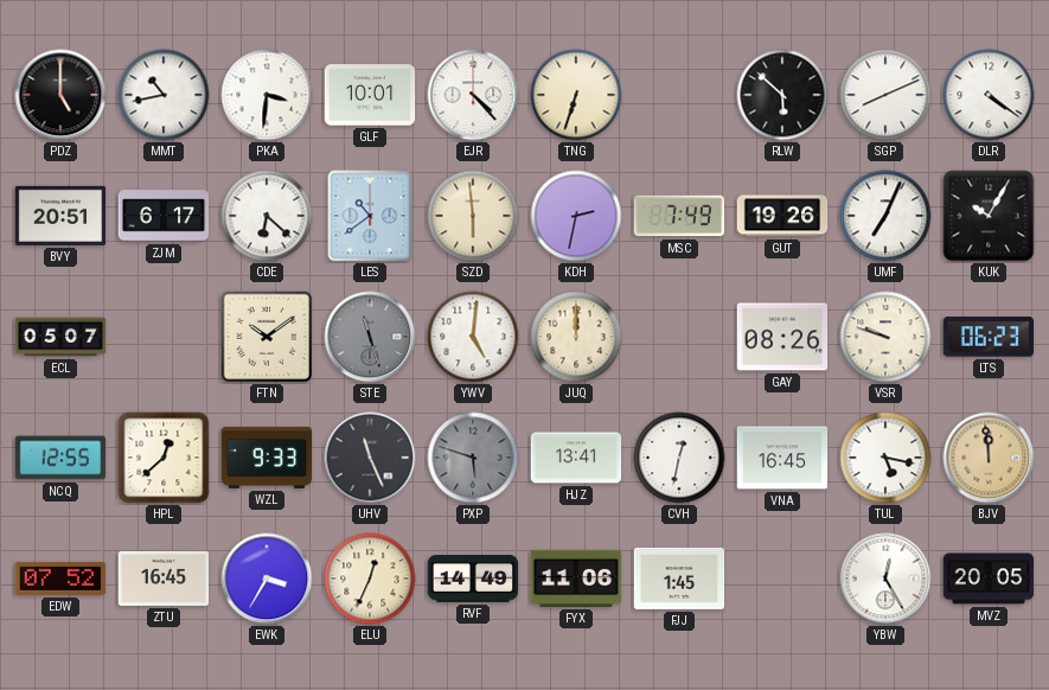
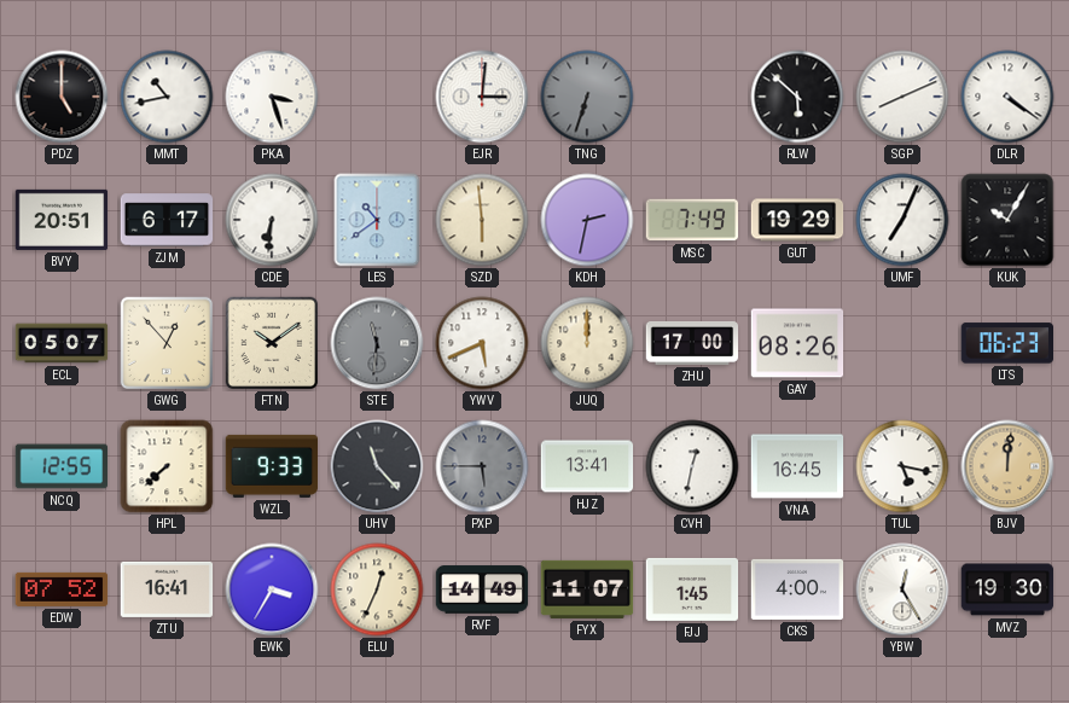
PKA: 3:31 -> 3:27 (272, 97)
GLF: 10:01 -> none (370, 95)
EJR: 4:23 -> 3:01 (482, 97)
TNG dial: cream -> grey (587, 97)
CDE: 6:22 -> 6:31 (272, 220)
GUT: 19:26 -> 19:29 (797, 220)
GWG: none -> 12:53 (167, 343)
STE: 11:27 -> 11:31 (377, 343)
YWV: 5:01 -> 5:41 (482, 343)
ZHU: none -> 17:00 (692, 343)
VSR: 9:48 -> none (885, 337)
HPL: 12:38 -> 7:38 (167, 466)
UHV: 11:26 -> 11:23 (377, 466)
PXP: 5:48 -> 5:45 (482, 466)
BJV: 11:59 -> 12:01 (1007, 466)
ZTU: 16:45 -> 16:41 (167, 589)
FYX: 11:06 -> 11:07 (587, 589)
CKS: none -> 4:00 (797, 589)
MVZ: 20:05 -> 19:30 (1007, 589)
